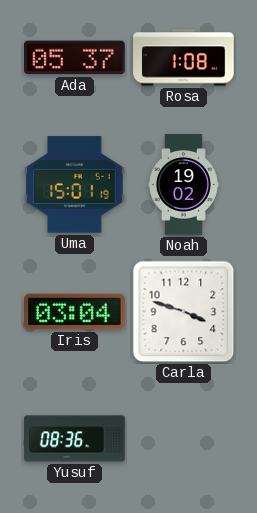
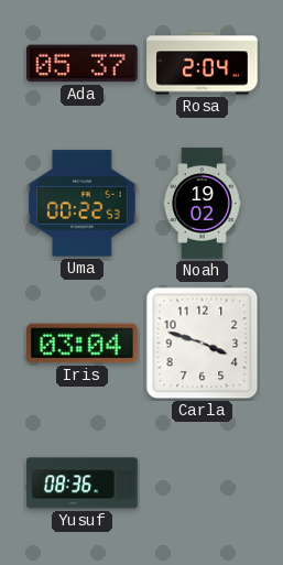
Rosa: 1:08 -> 2:04 (203, 64)
Uma: 15:01 -> 00:22 (83, 204)
